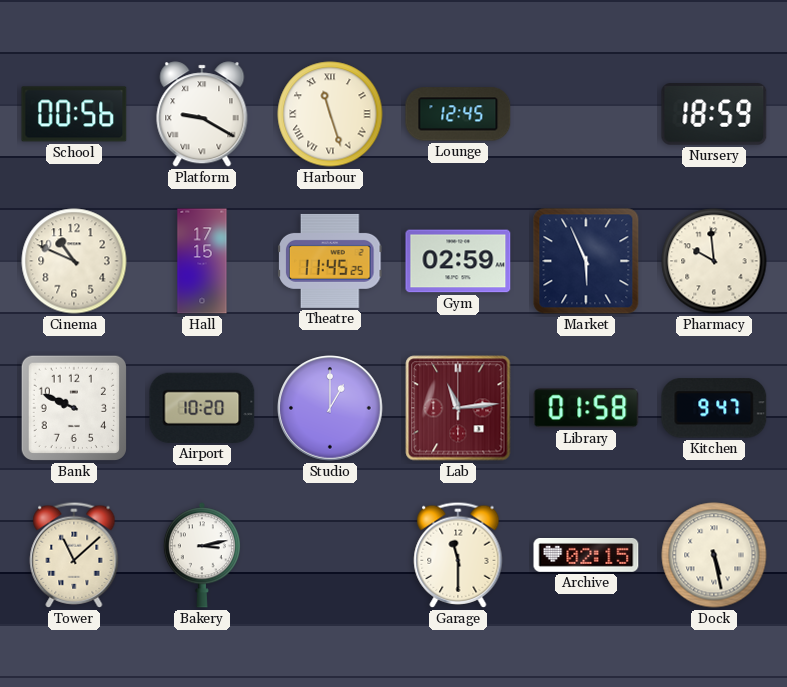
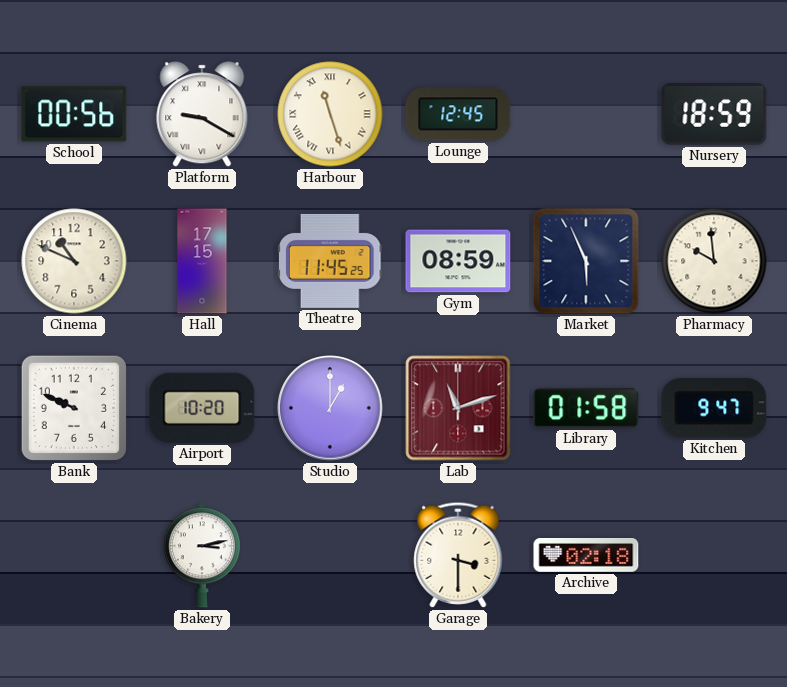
Gym: 02:59 -> 08:59 (458, 261)
Lab: 11:14 -> 11:12 (458, 408)
Tower: 11:08 -> none (74, 555)
Garage: 11:30 -> 3:30 (458, 555)
Archive: 02:15 -> 02:18 (586, 556)
Dock: 5:28 -> none (714, 555)
